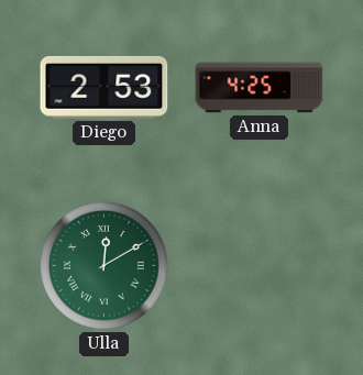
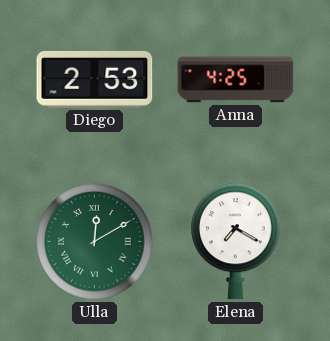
Elena: none -> 7:20 (235, 242)
